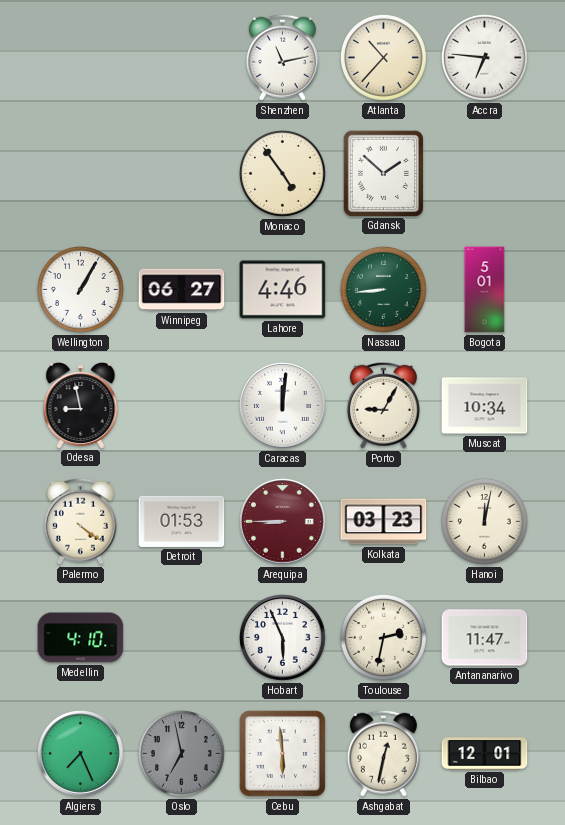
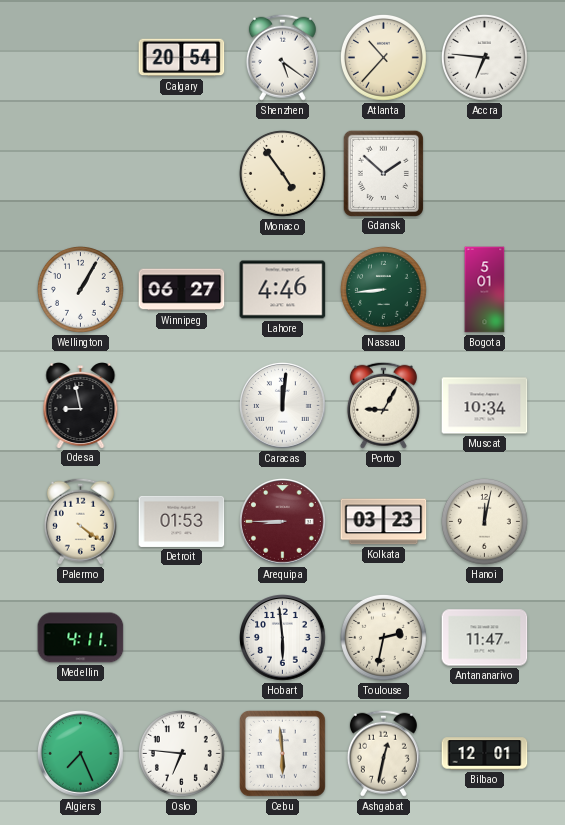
Calgary: none -> 20:54 (182, 58)
Shenzhen: 11:13 -> 5:21 (282, 57)
Medellin: 4:10 -> 4:11 (81, 638)
Hobart: 5:56 -> 5:59 (283, 638)
Oslo: 6:58 -> 6:46 (181, 754)
Oslo dial: grey -> white (181, 754)
